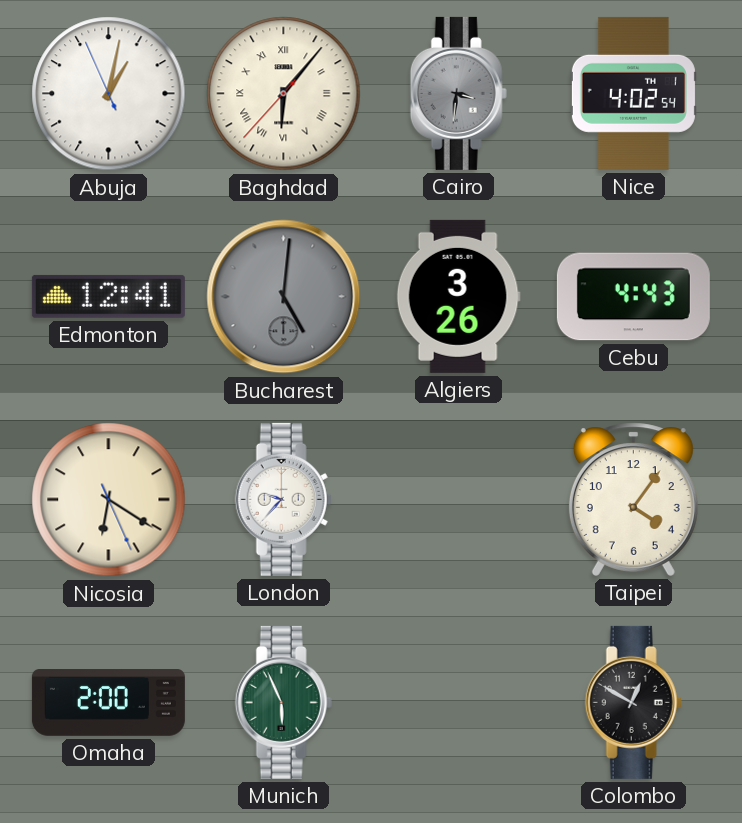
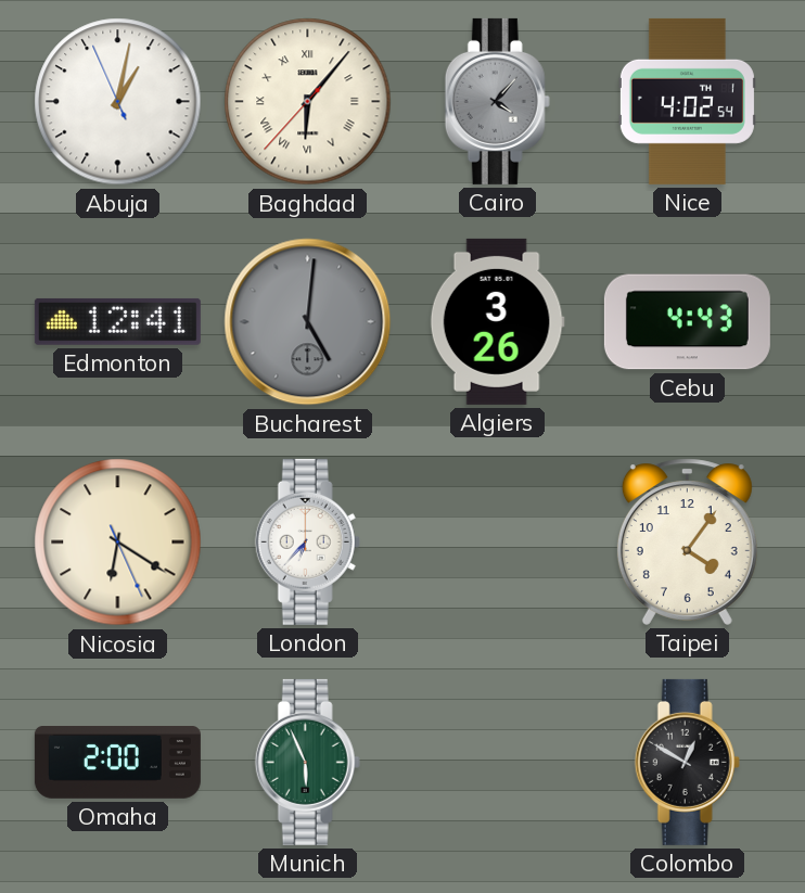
Cairo: 3:31 -> 4:07 (497, 101)
London: 9:37 -> 6:37 (307, 541)
